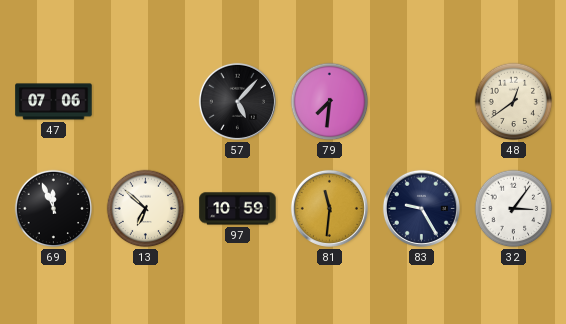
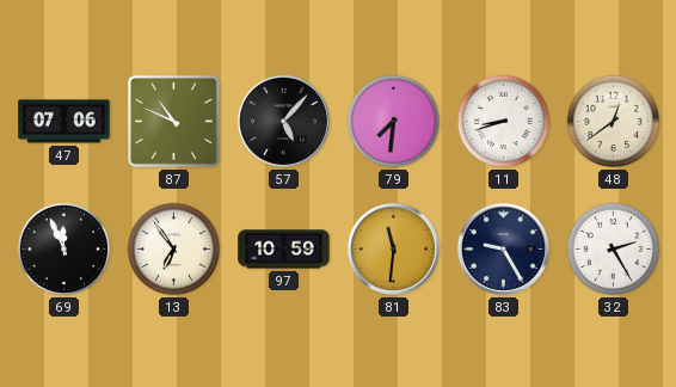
87: none -> 10:49 (173, 121)
11: none -> 8:42 (504, 122)
13: 6:52 -> 6:54 (174, 250)
32: 3:06 -> 2:25 (614, 250)
